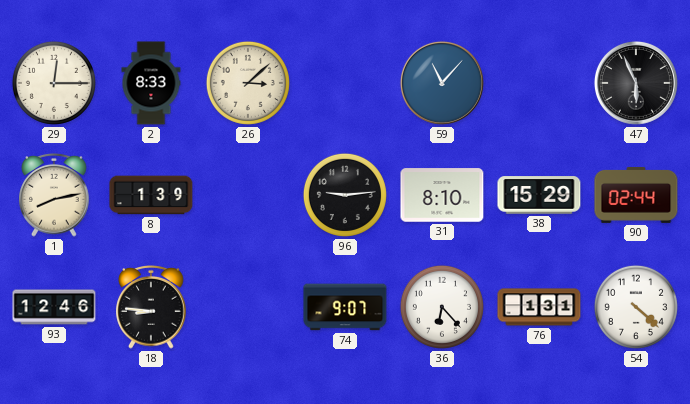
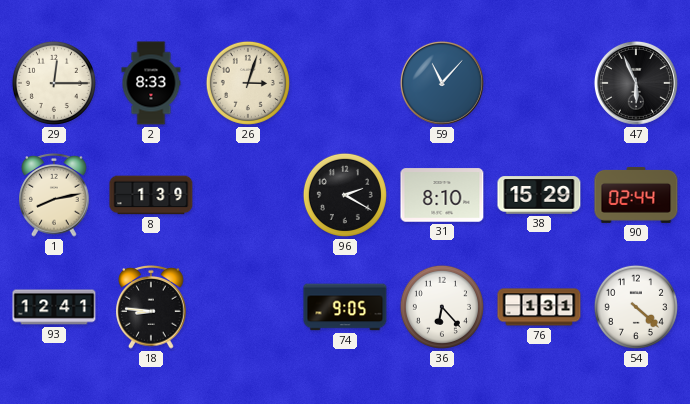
26: 3:08 -> 3:03 (248, 83)
96: 9:14 -> 2:20 (345, 195)
93: 12:46 -> 12:41 (54, 307)
74: 9:07 -> 9:05 (345, 307)
